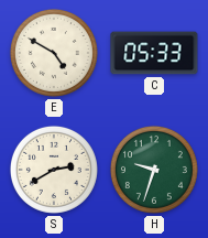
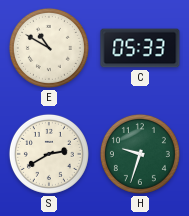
E: 4:50 -> 10:50 (49, 48)
